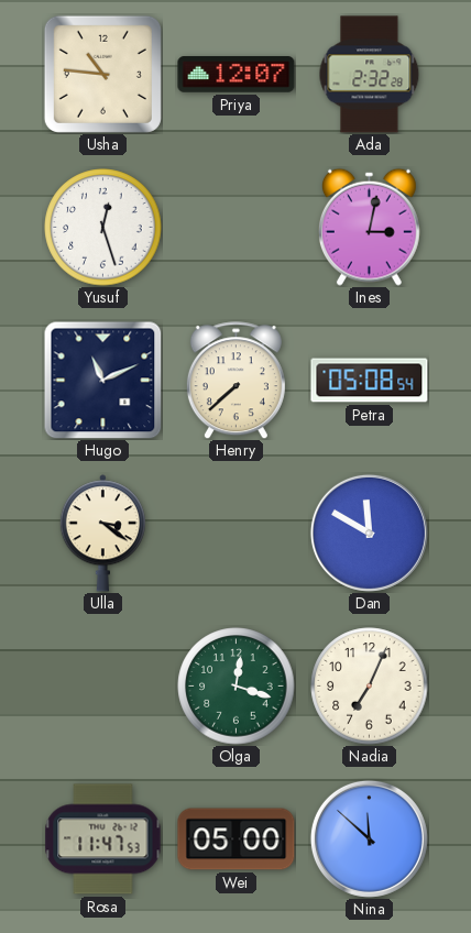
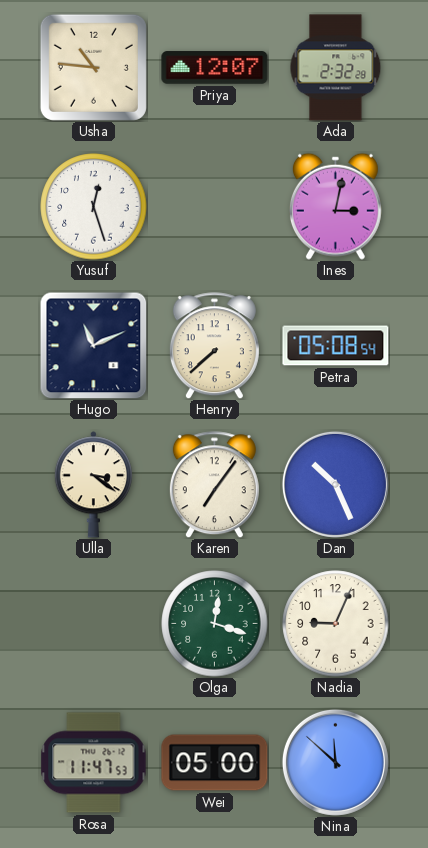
Karen: none -> 7:06 (214, 485)
Dan: 11:50 -> 10:26 (335, 484)
Nadia: 7:04 -> 9:04 (336, 624)
